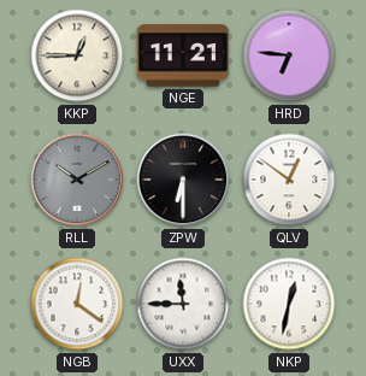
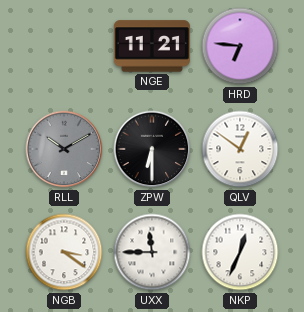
KKP: 12:45 -> none (77, 55)
NGB: 12:21 -> 3:21 (64, 252)
NKP: 12:32 -> 12:34 (240, 252)
